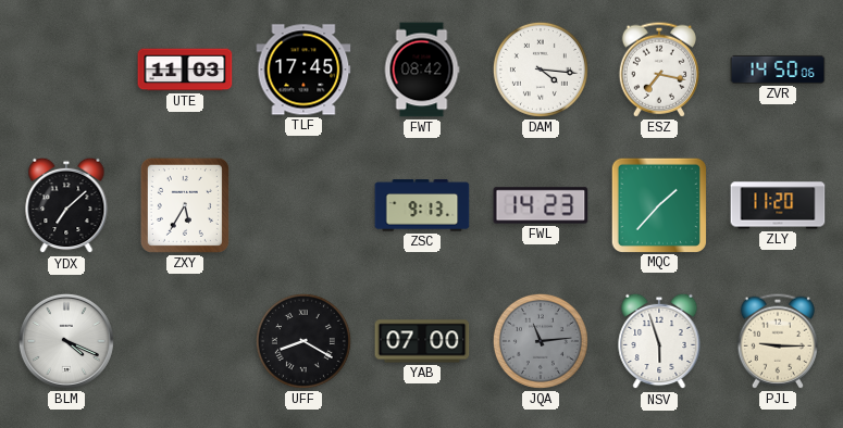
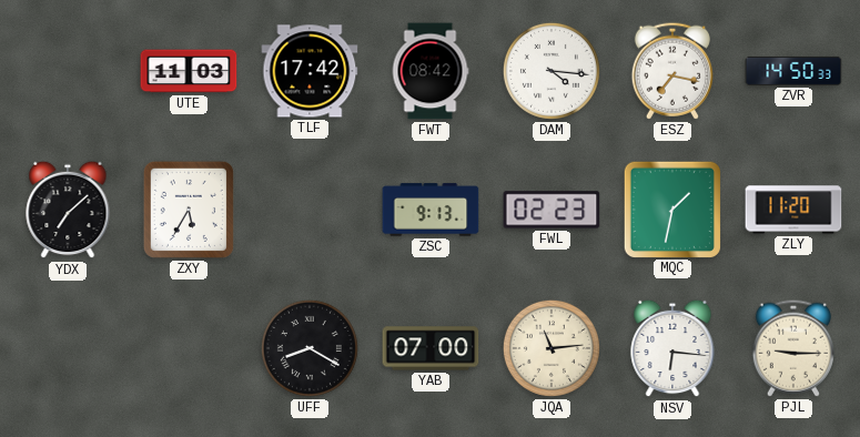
TLF: 17:45 -> 17:42 (310, 71)
ZVR: 14:50:06 -> 14:50:33 (793, 71)
FWL: 14:23 -> 02:23 (552, 210)
MQC: 1:37 -> 1:32 (671, 209)
BLM: 4:19 -> none (66, 341)
JQA dial: grey -> cream (552, 348)
NSV: 5:57 -> 6:16 (672, 348)
